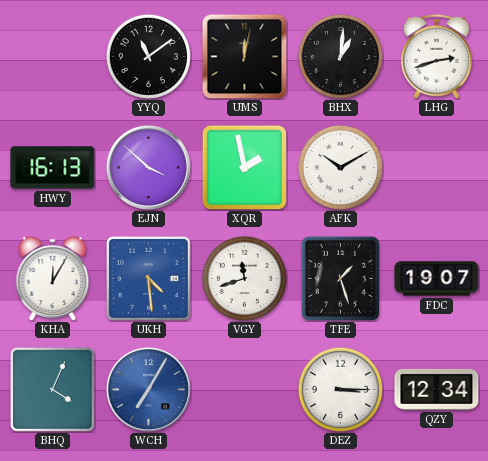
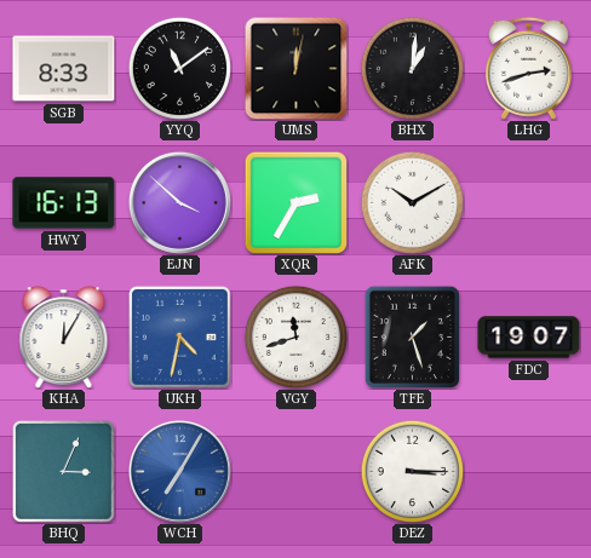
SGB: none -> 8:33 (64, 69)
XQR: 1:58 -> 2:35 (295, 202)
UKH: 4:29 -> 4:32 (179, 336)
BHQ: 4:04 -> 3:04 (63, 471)
QZY: 12:34 -> none (437, 389)
